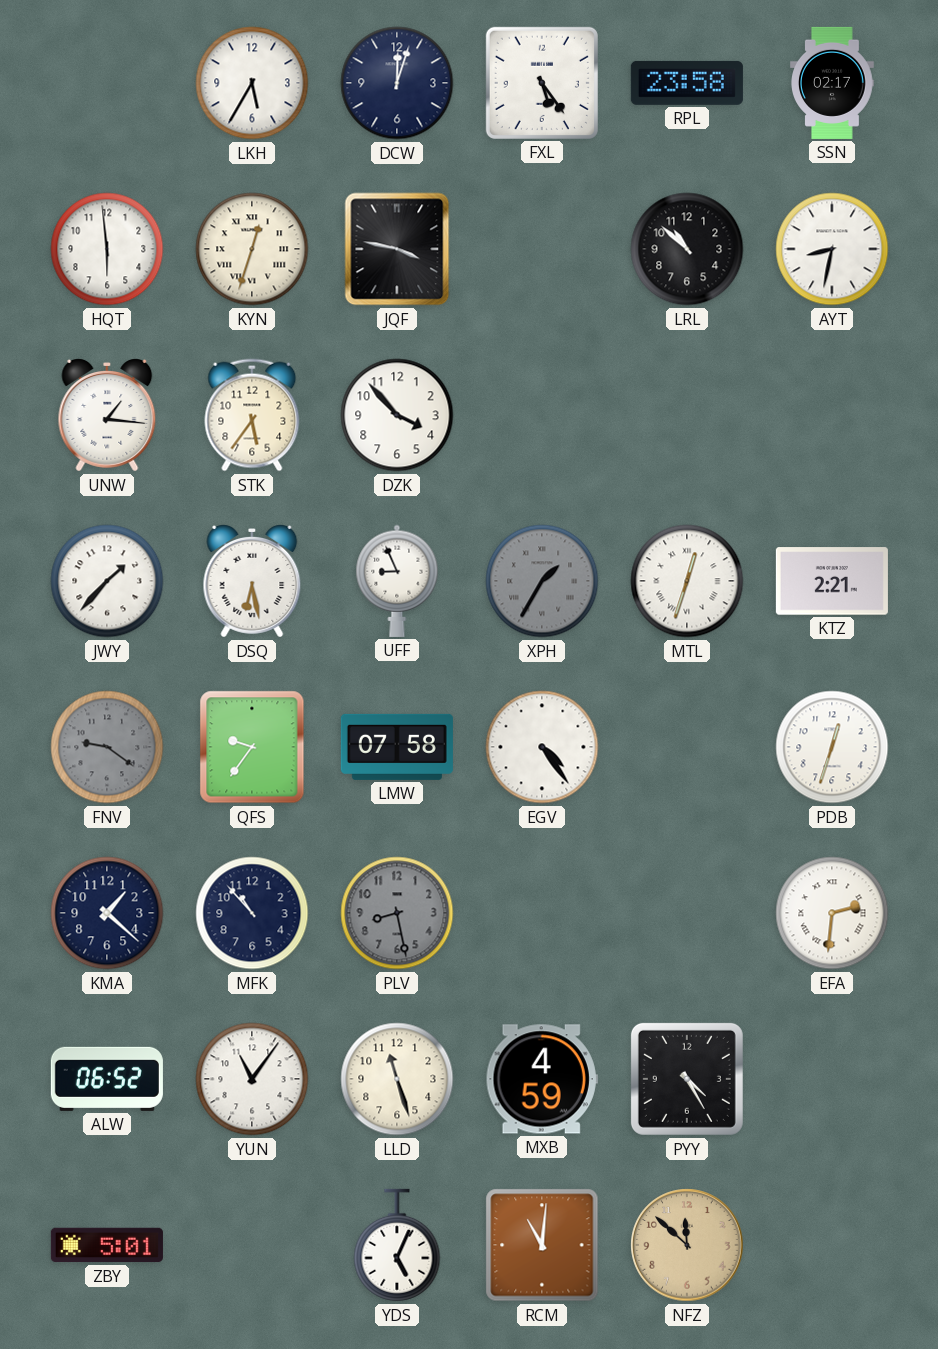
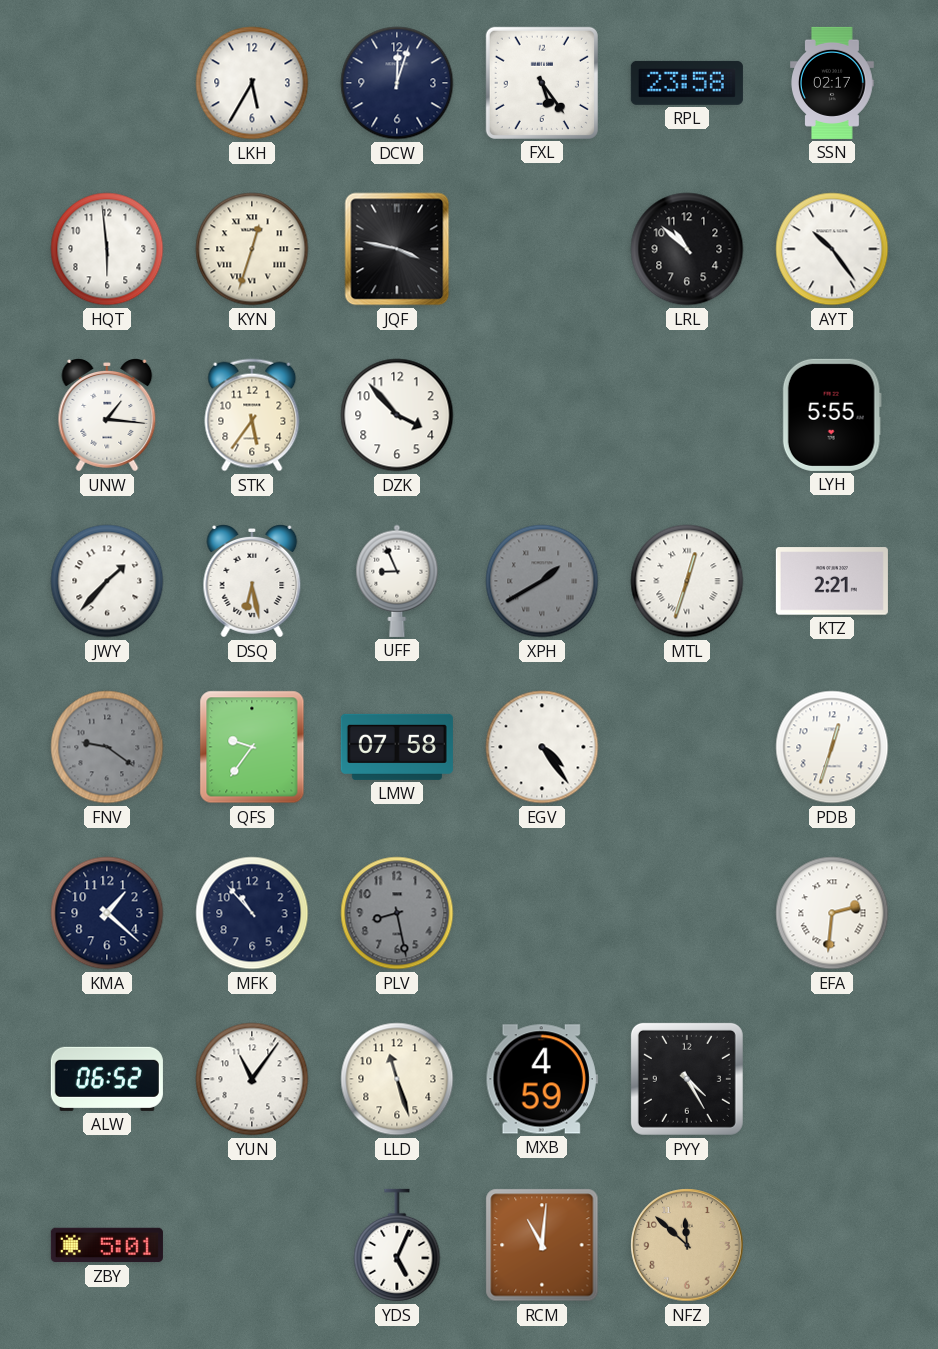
AYT: 8:32 -> 10:24 (832, 249)
LYH: none -> 5:55 (832, 415)
XPH: 1:35 -> 1:40 (542, 581)
